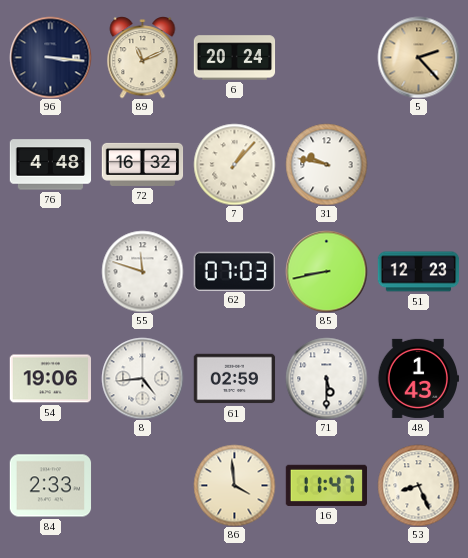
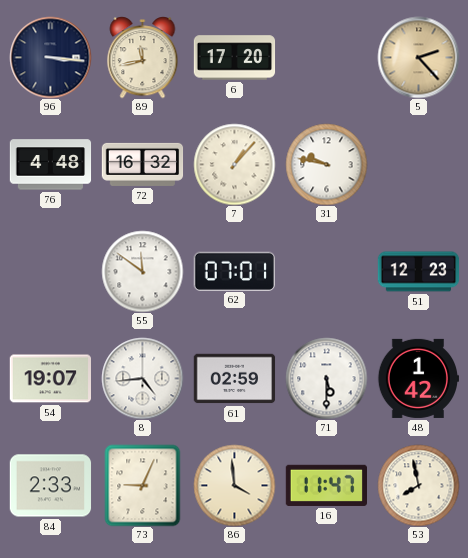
89: 11:11 -> 11:43 (143, 57)
6: 20:24 -> 17:20 (234, 58)
55: 11:48 -> 11:51 (142, 271)
62: 07:03 -> 07:01 (234, 271)
85: 8:43 -> none (326, 271)
54: 19:06 -> 19:07 (50, 379)
48: 1:43 -> 1:42 (418, 378)
73: none -> 9:04 (143, 485)
53: 8:26 -> 7:58 (418, 485)
